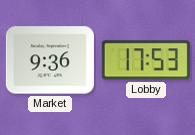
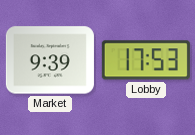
Market: 9:36 -> 9:39 (50, 60)
